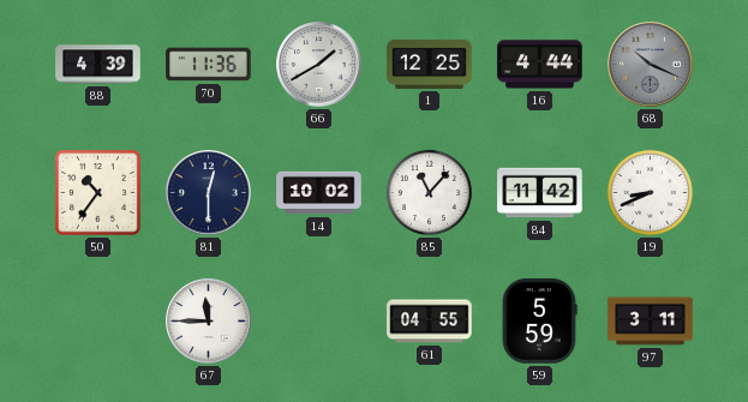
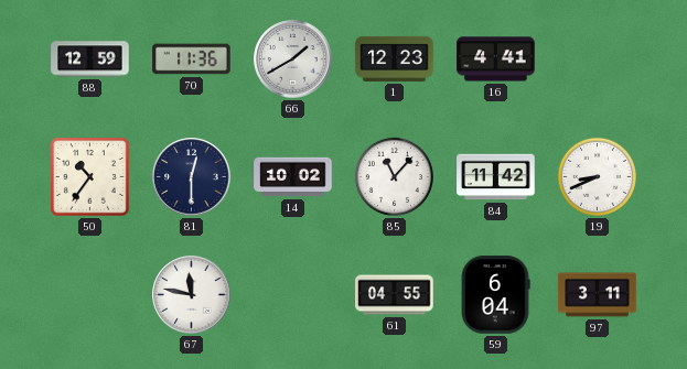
88: 4:39 -> 12:59 (90, 59)
1: 12:25 -> 12:23 (395, 58)
16: 4:44 -> 4:41 (496, 59)
68: 10:19 -> none (651, 65)
67: 11:45 -> 11:47 (192, 295)
59: 5:59 -> 6:04 (495, 295)
